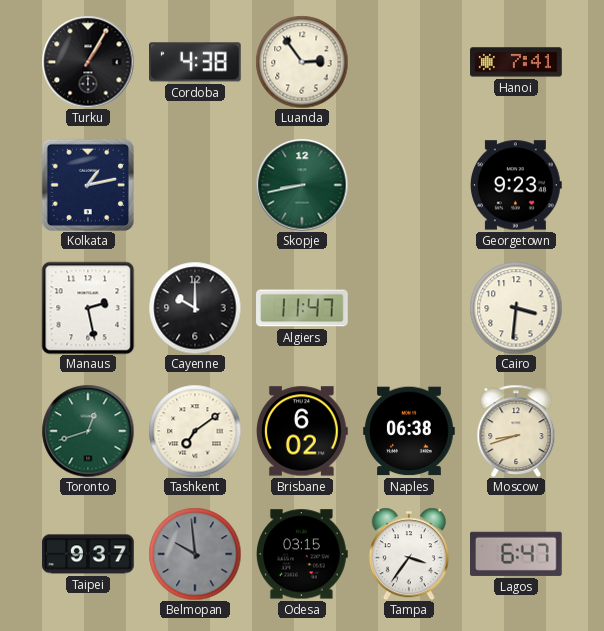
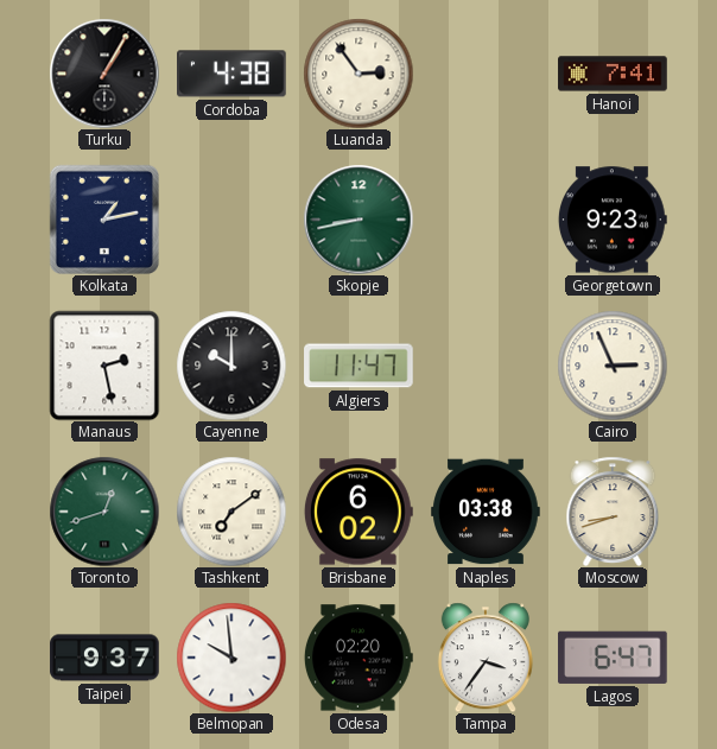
Cairo: 3:31 -> 2:56 (613, 366)
Naples: 06:38 -> 03:38 (486, 512)
Belmopan dial: grey -> white (231, 658)
Odesa: 03:15 -> 02:20 (358, 658)
